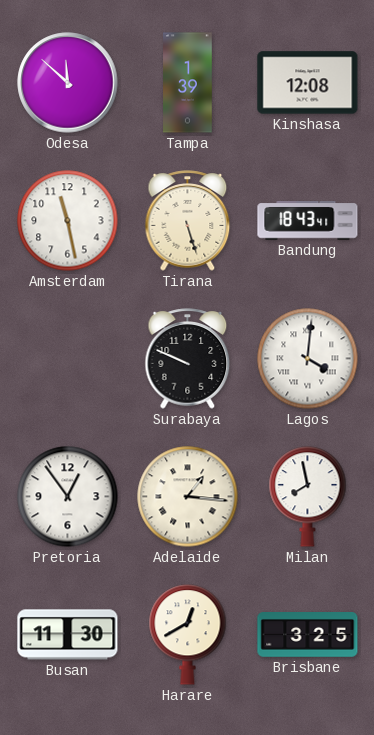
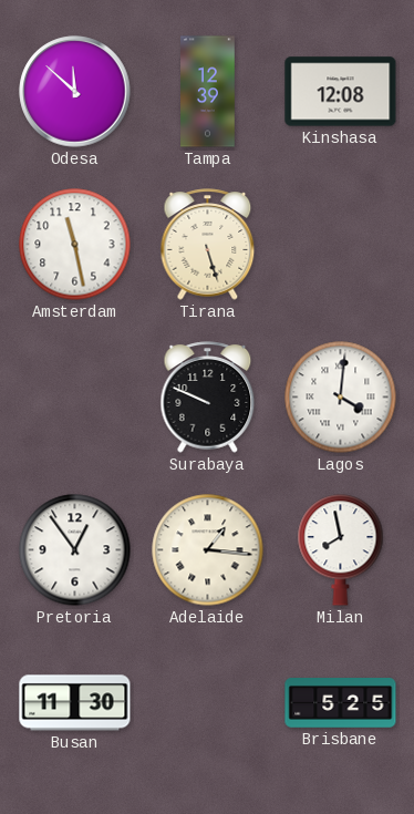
Tampa: 1:39 -> 12:39 (208, 92)
Bandung: 18:43 -> none (308, 221)
Harare: 12:40 -> none (188, 635)
Brisbane: 3:25 -> 5:25 (341, 703)
